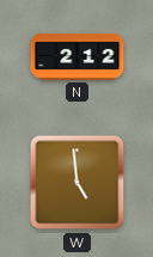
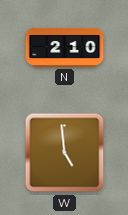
N: 2:12 -> 2:10 (65, 47)
